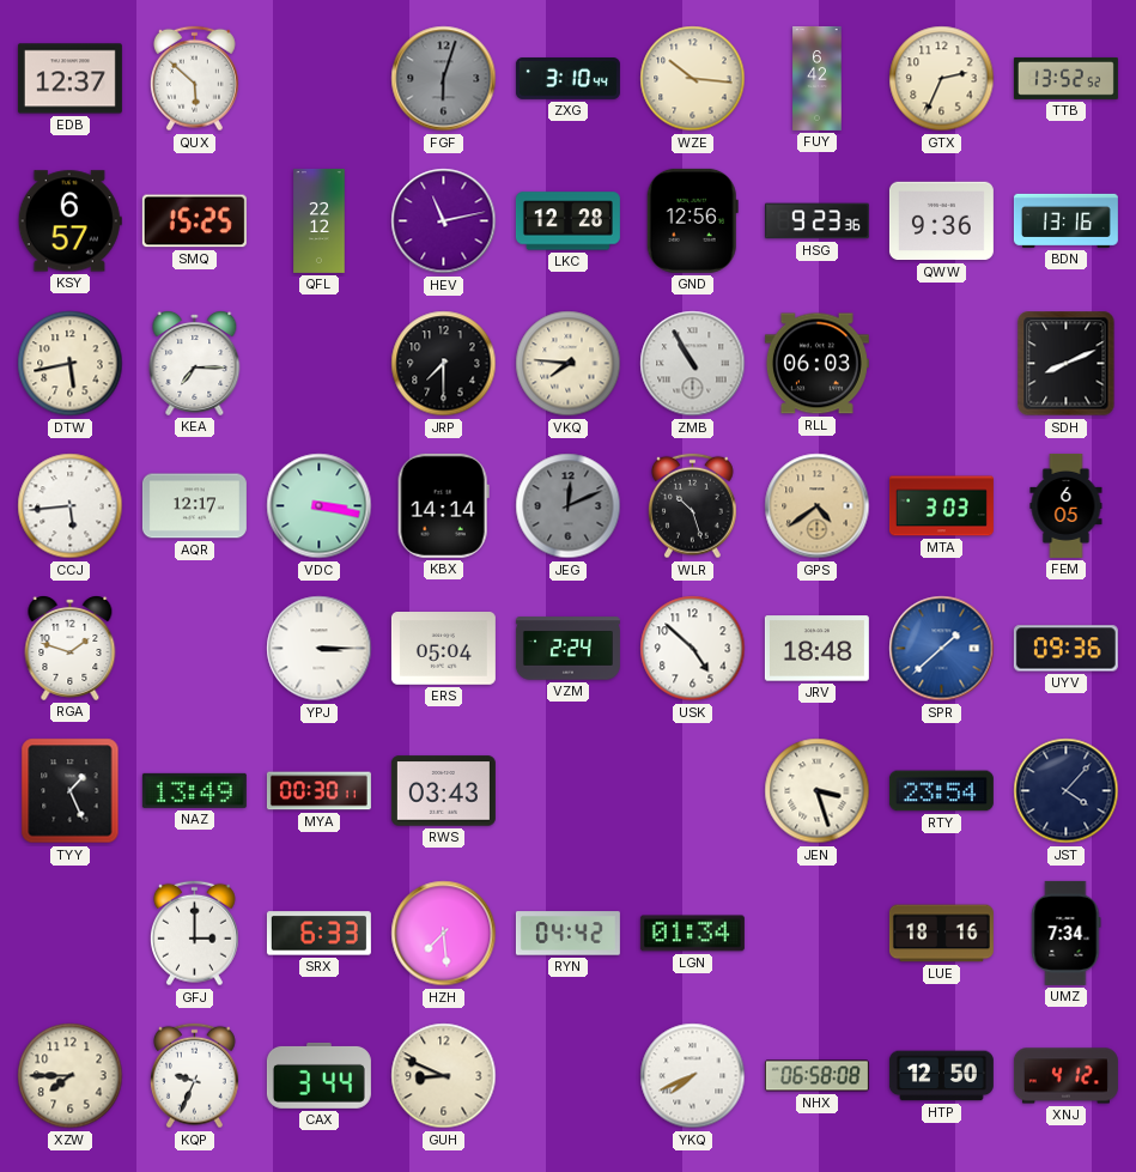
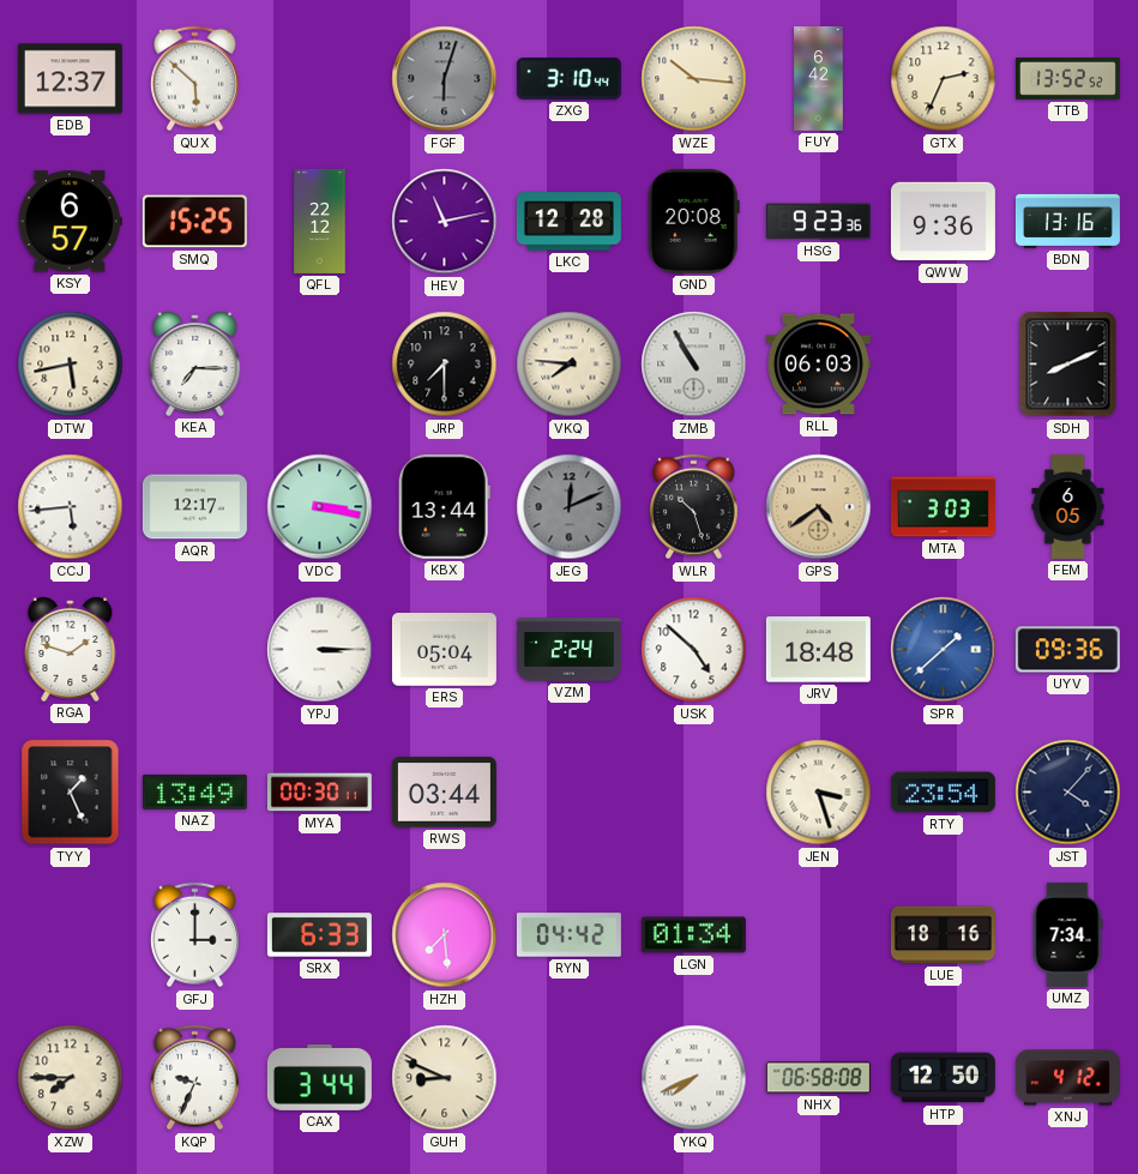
GND: 12:56 -> 20:08 (693, 221)
KBX: 14:14 -> 13:44 (444, 506)
RWS: 03:43 -> 03:44 (444, 793)
